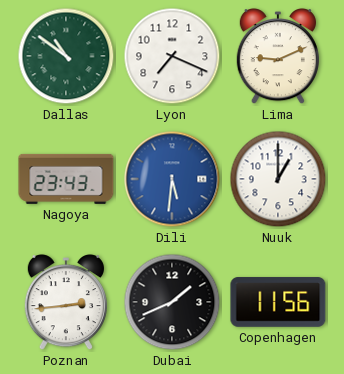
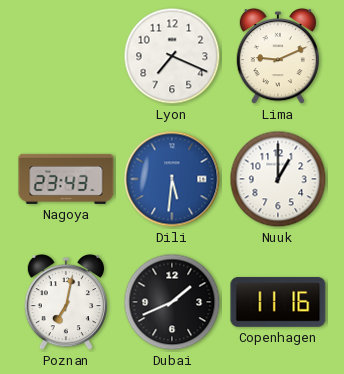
Dallas: 10:51 -> none (66, 56)
Poznan: 2:44 -> 7:02 (66, 303)
Copenhagen: 11:56 -> 11:16 (278, 302)
